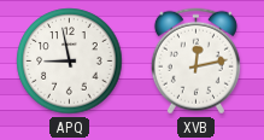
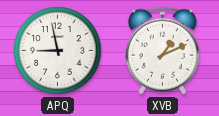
XVB: 12:13 -> 1:11 (162, 51)
